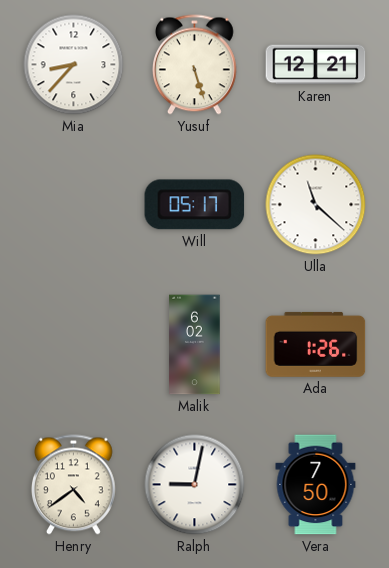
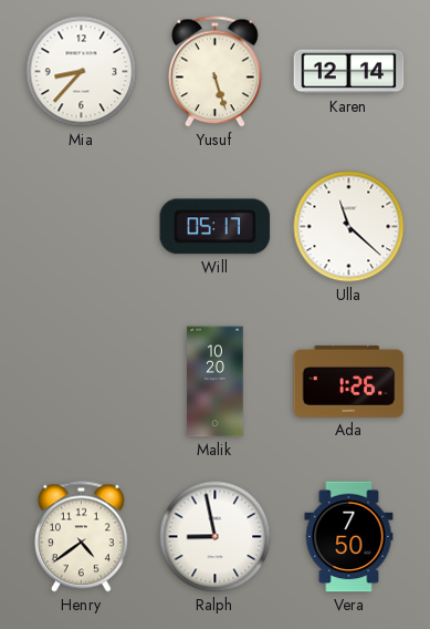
Karen: 12:21 -> 12:14 (349, 72)
Malik: 6:02 -> 10:20 (216, 382)
Ralph: 9:02 -> 8:58 (216, 537)
